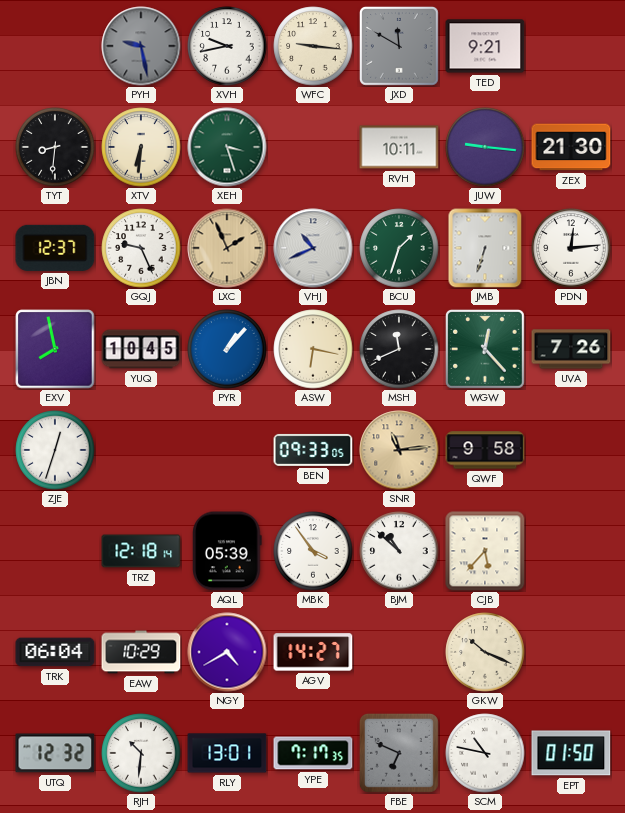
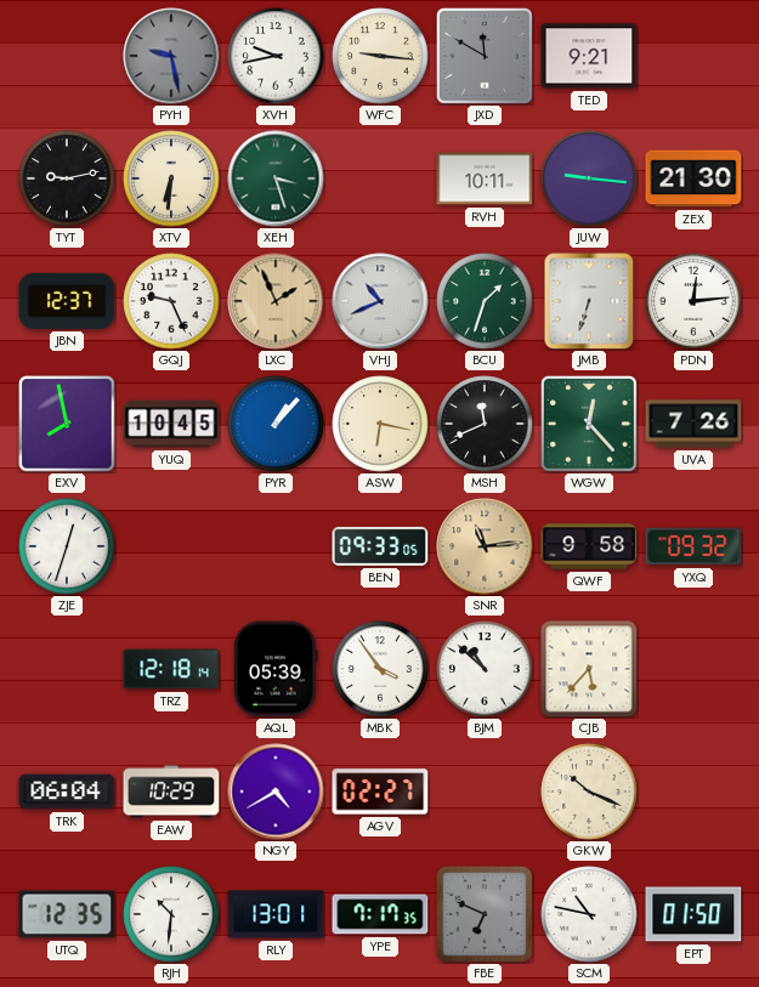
TYT: 8:31 -> 9:13 (67, 178)
YXQ: none -> 09:32 (693, 546)
AGV: 14:27 -> 02:27 (380, 792)
UTQ: 12:32 -> 12:35 (67, 914)
